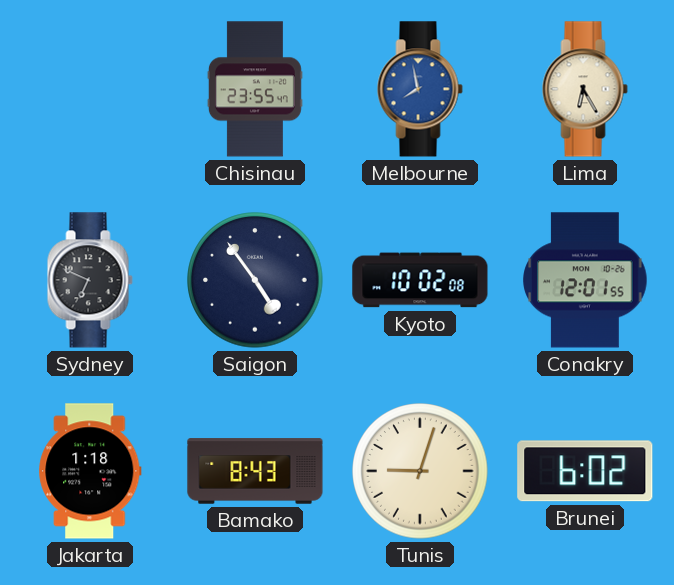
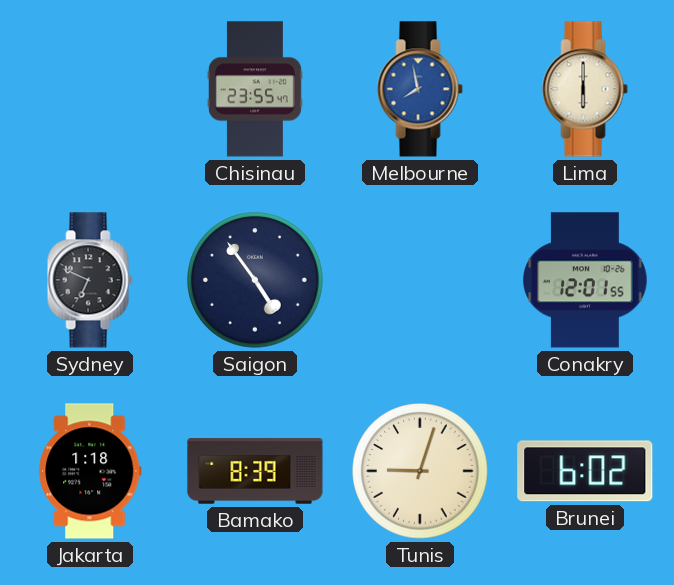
Lima: 6:25 -> 6:00 (585, 89)
Kyoto: 10:02 -> none (420, 280)
Bamako: 8:43 -> 8:39 (255, 471)
